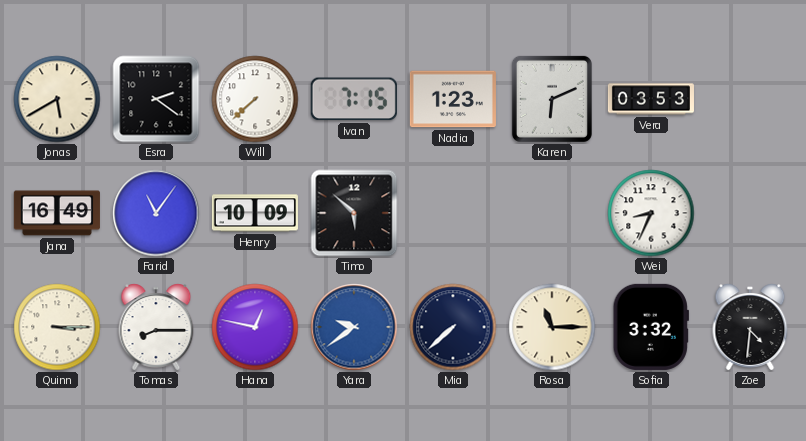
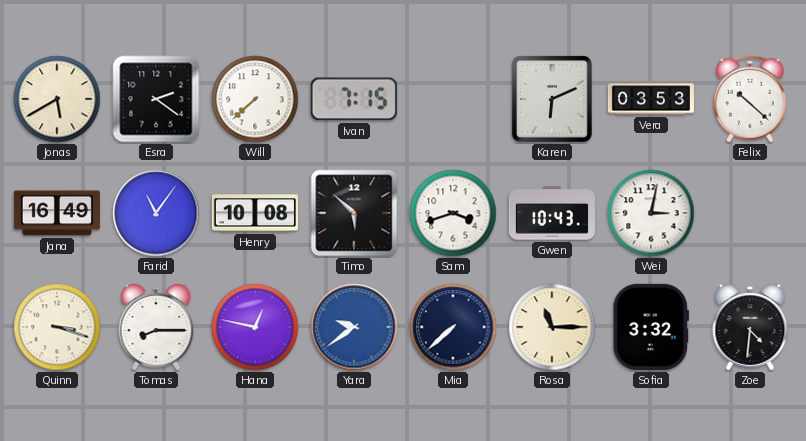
Nadia: 1:23 -> none (453, 99)
Felix: none -> 10:22 (751, 99)
Henry: 10:09 -> 10:08 (255, 213)
Sam: none -> 3:42 (453, 213)
Gwen: none -> 10:43 (552, 213)
Wei: 8:34 -> 3:02 (651, 213)
Quinn: 3:15 -> 3:18 (57, 327)
